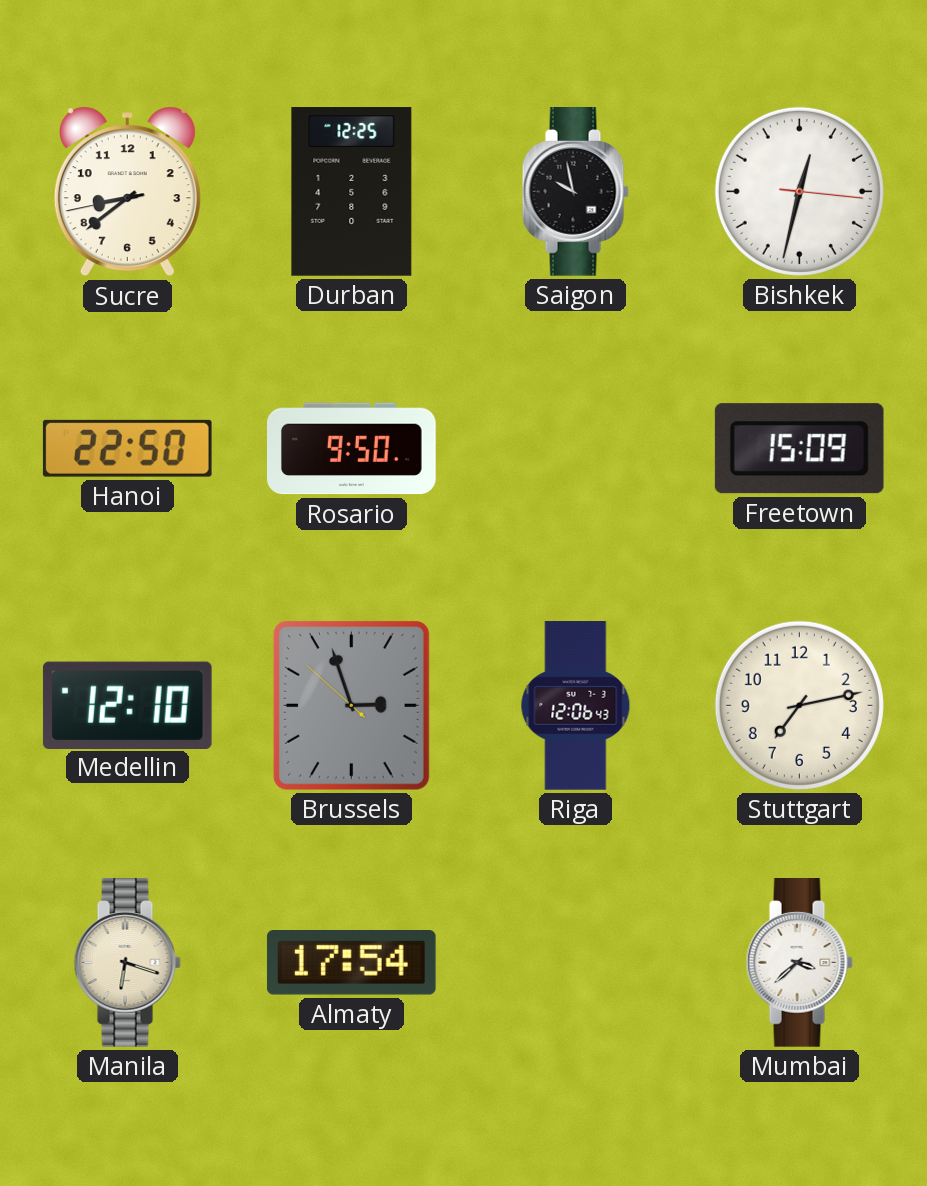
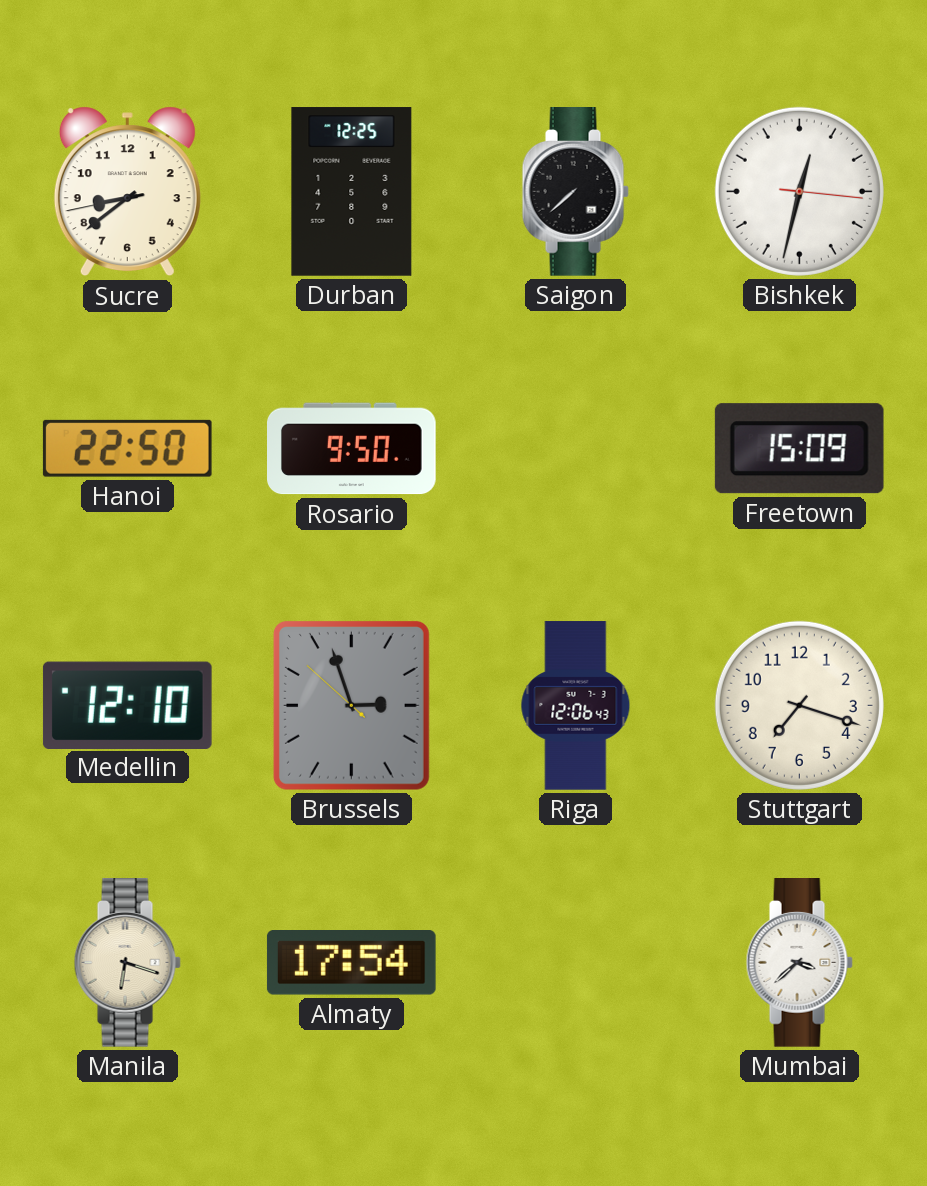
Saigon: 9:58 -> 7:38 (575, 192)
Stuttgart: 7:13 -> 7:18 (799, 705)
